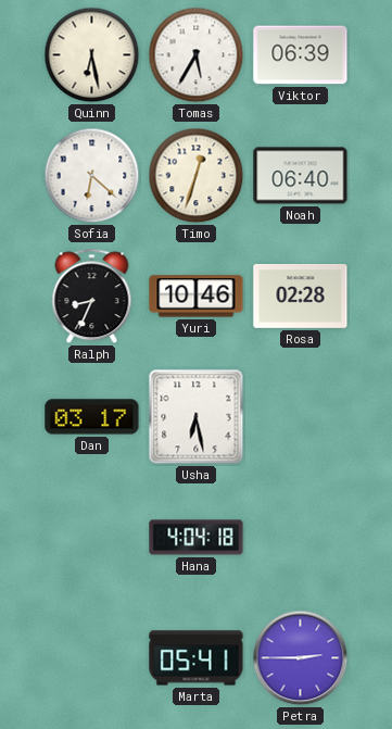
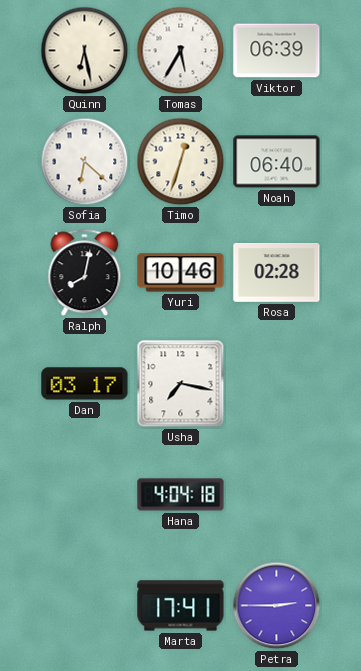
Ralph: 8:34 -> 8:02 (85, 273)
Usha: 6:28 -> 7:17 (181, 384)
Marta: 05:41 -> 17:41 (181, 606)
